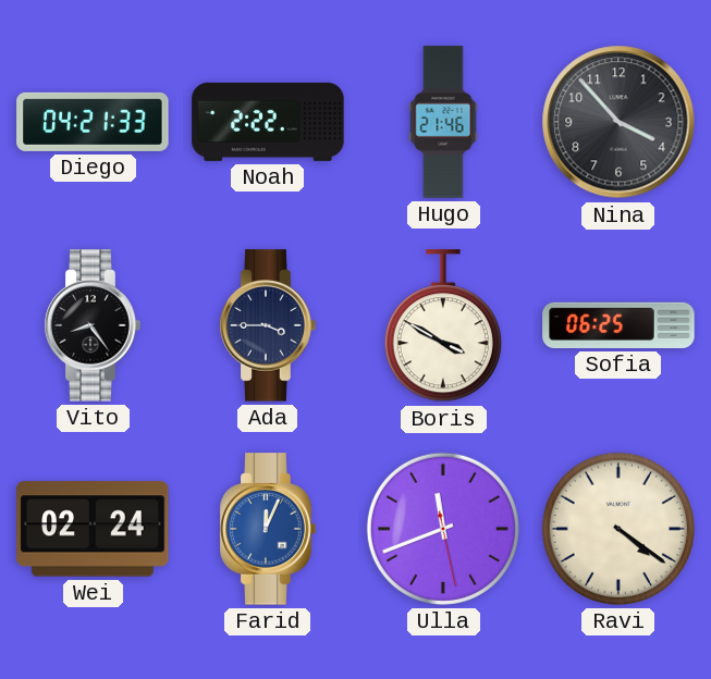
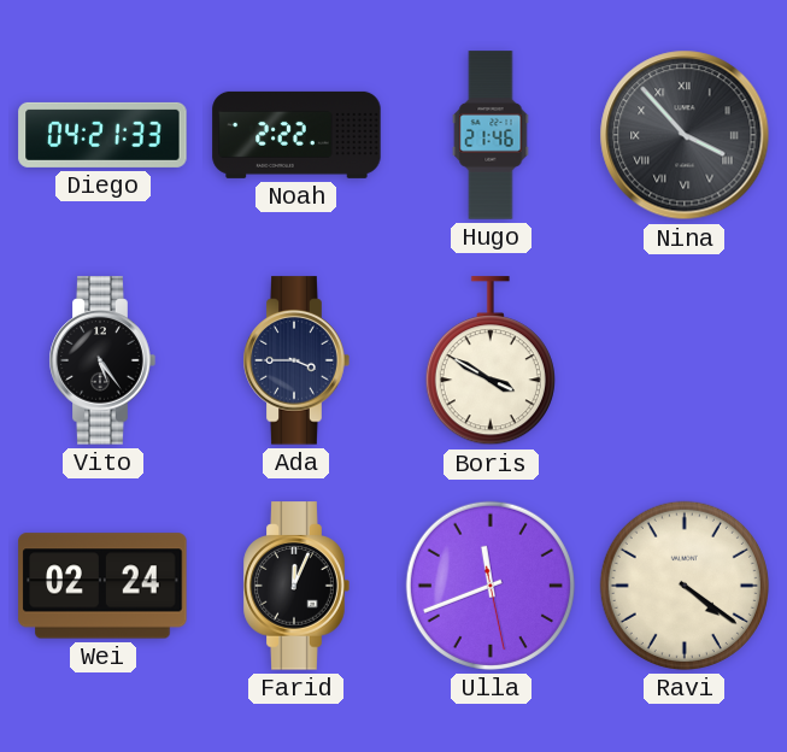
Nina numerals: Arabic -> Roman (685, 135)
Vito: 8:24 -> 5:24 (102, 360)
Sofia: 06:25 -> none (618, 325)
Farid dial: blue -> black (296, 586)
